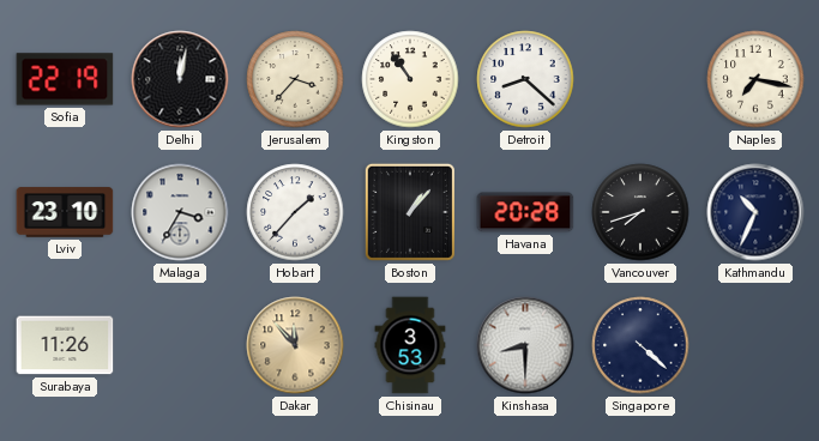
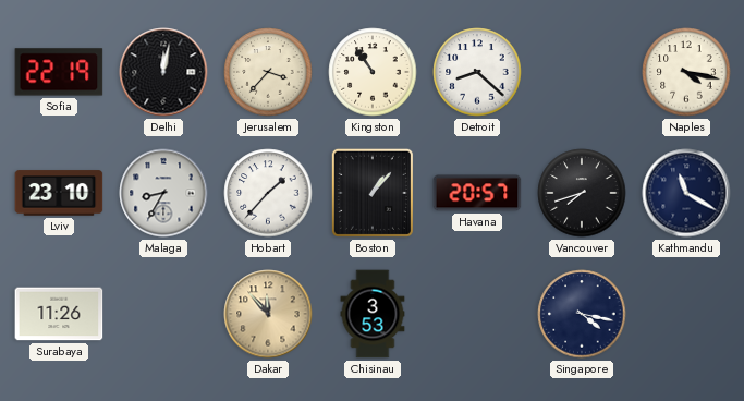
Naples: 7:17 -> 4:17 (686, 72)
Malaga: 3:35 -> 8:35 (163, 193)
Havana: 20:28 -> 20:57 (477, 193)
Kathmandu: 10:34 -> 11:20 (686, 193)
Kinshasa: 8:30 -> none (525, 345)
Singapore: 4:22 -> 4:17 (582, 314)
